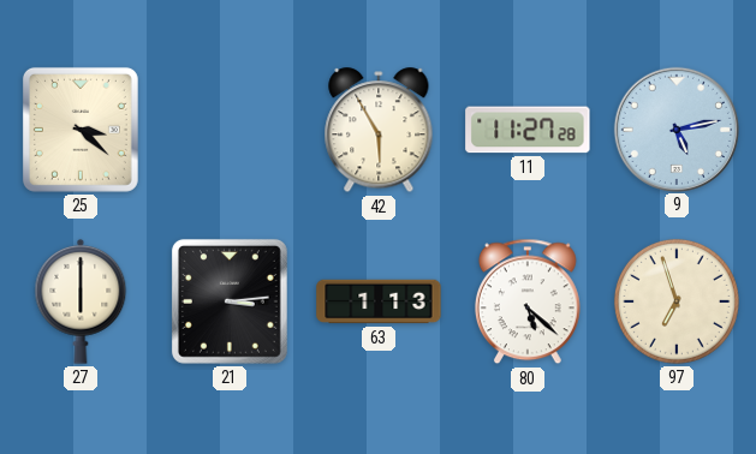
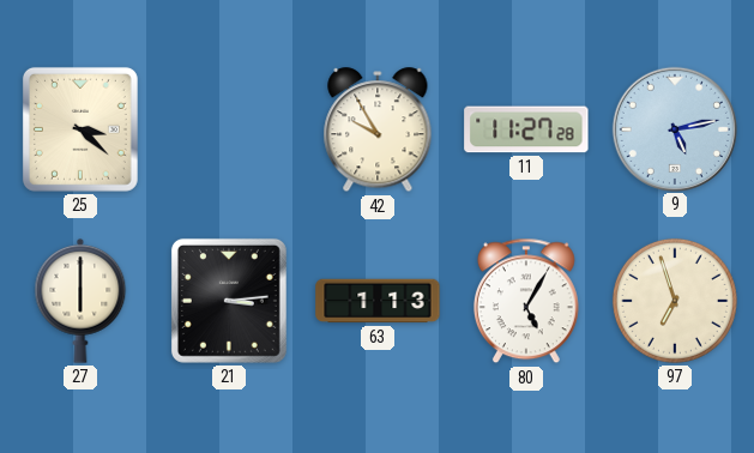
42: 5:55 -> 9:55 (378, 131)
80: 5:22 -> 5:05 (526, 301)
